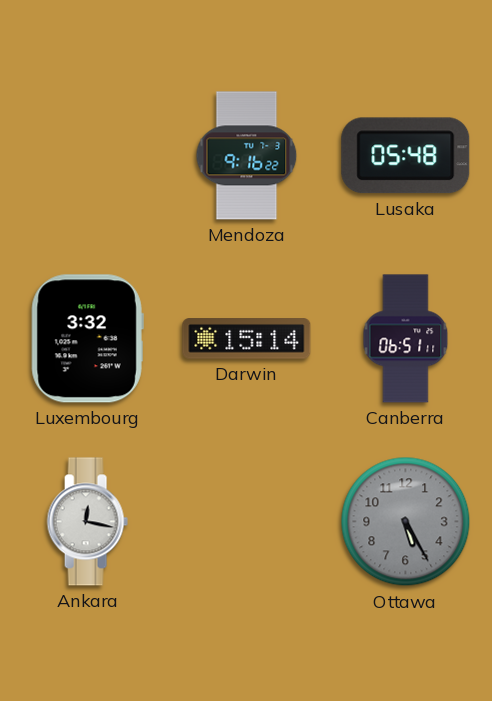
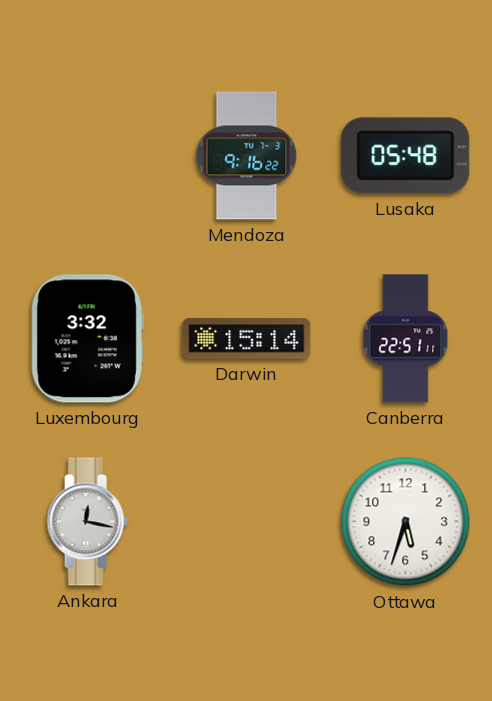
Canberra: 06:51 -> 22:51 (406, 339)
Ottawa: 5:25 -> 5:33 (406, 522)
Ottawa dial: grey -> white (406, 522)
